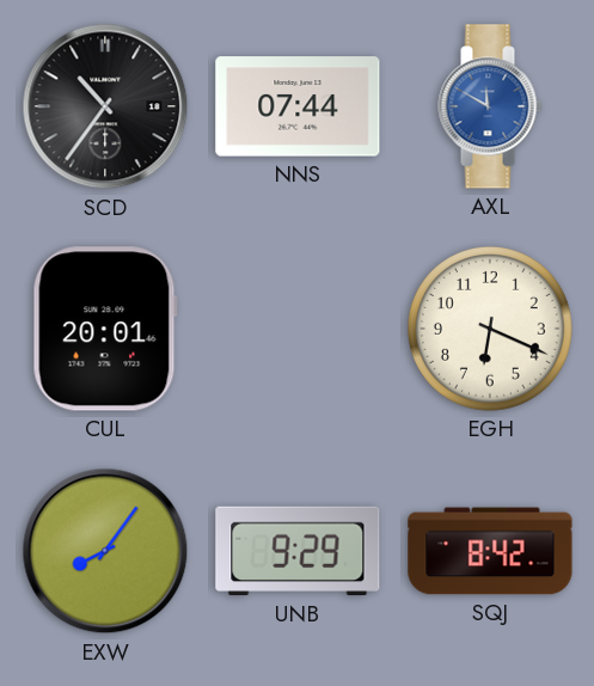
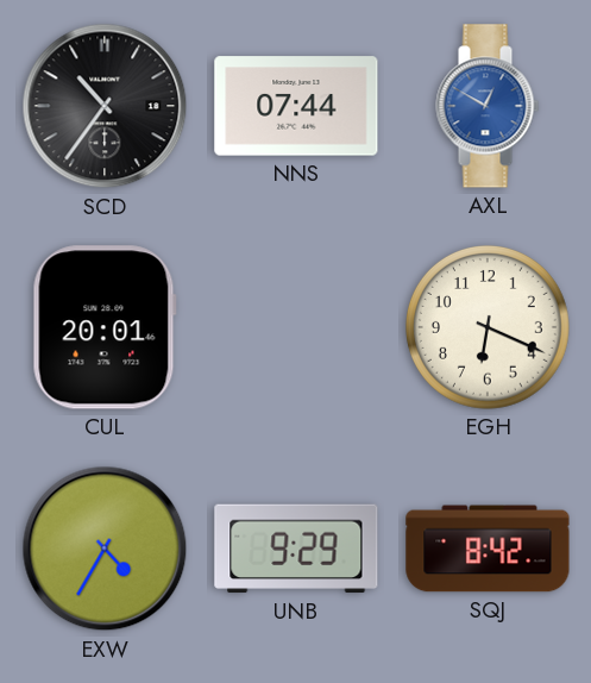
AXL: 11:50 -> 12:50 (488, 106)
EXW: 8:06 -> 4:35 (105, 549)
